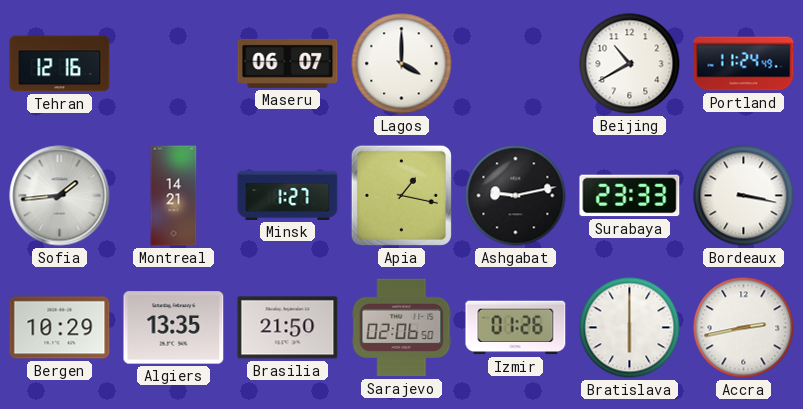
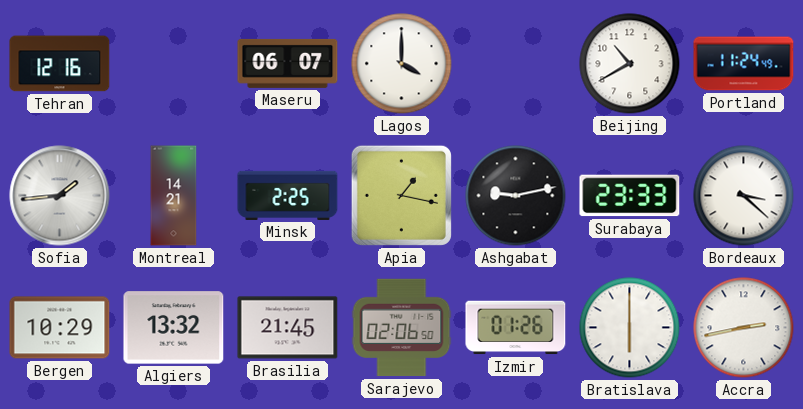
Minsk: 1:27 -> 2:25 (288, 195)
Bordeaux: 3:17 -> 3:22 (744, 196)
Algiers: 13:35 -> 13:32 (174, 328)
Brasilia: 21:50 -> 21:45 (288, 328)
